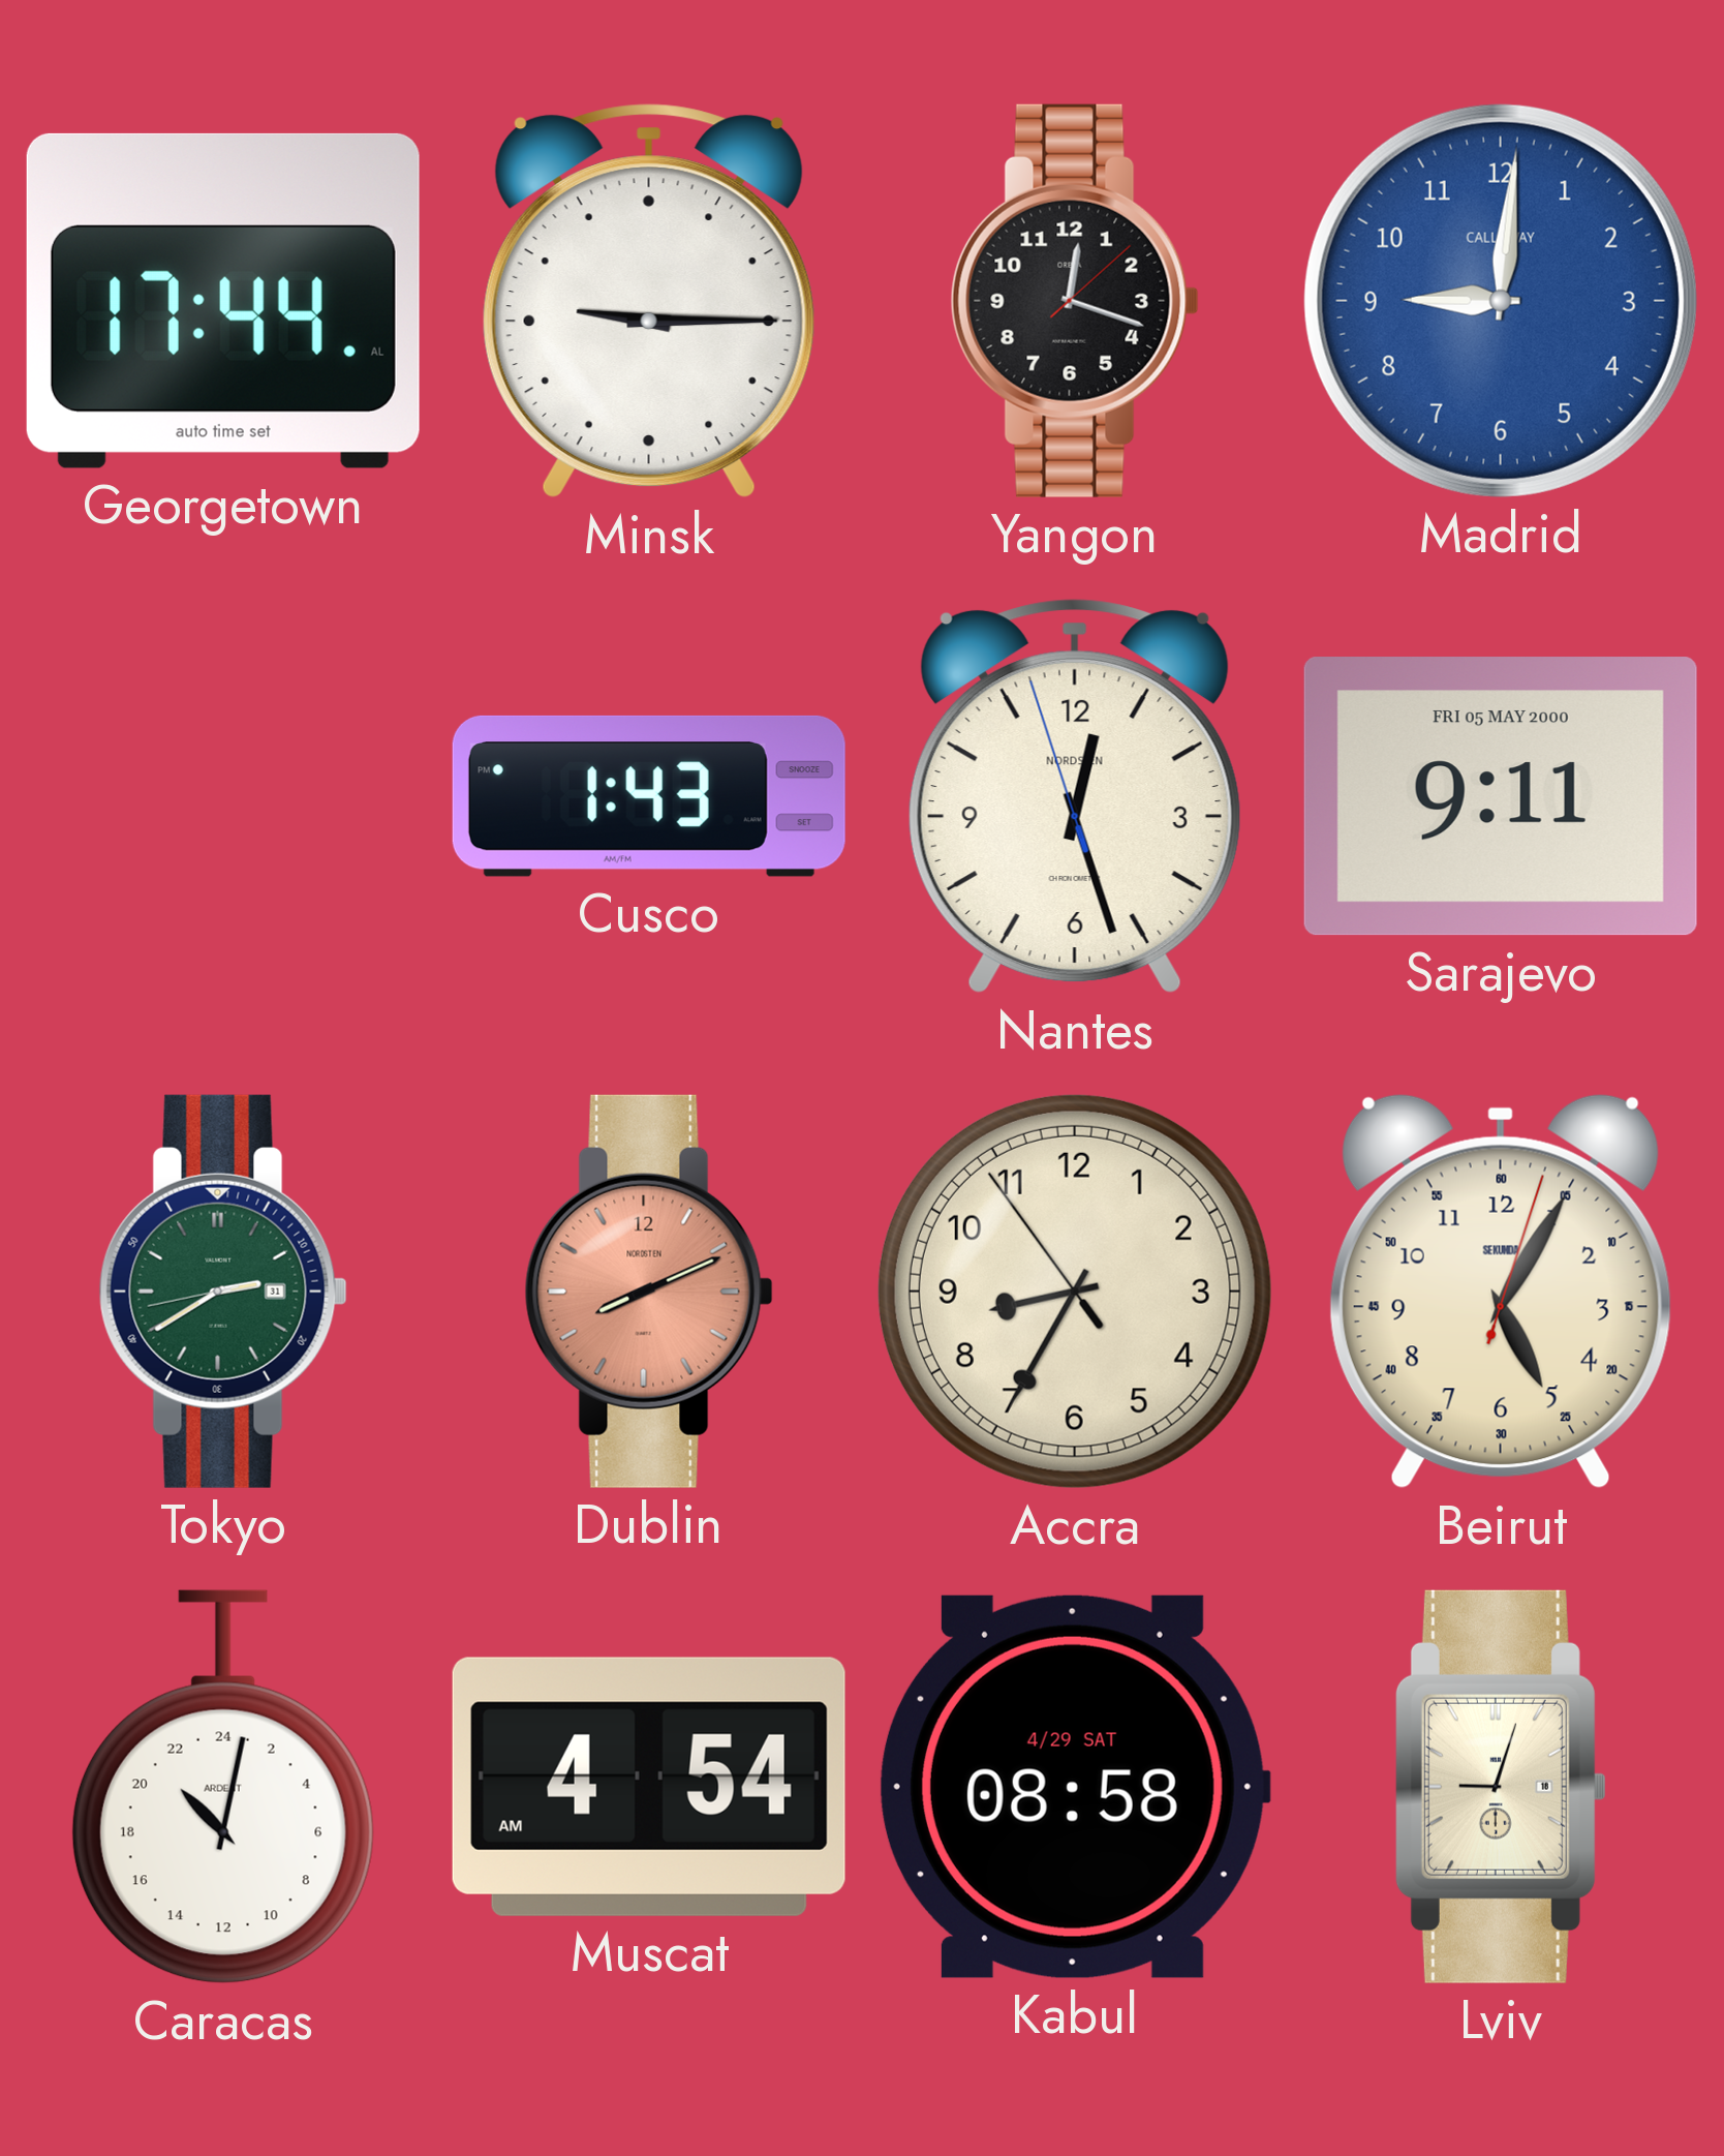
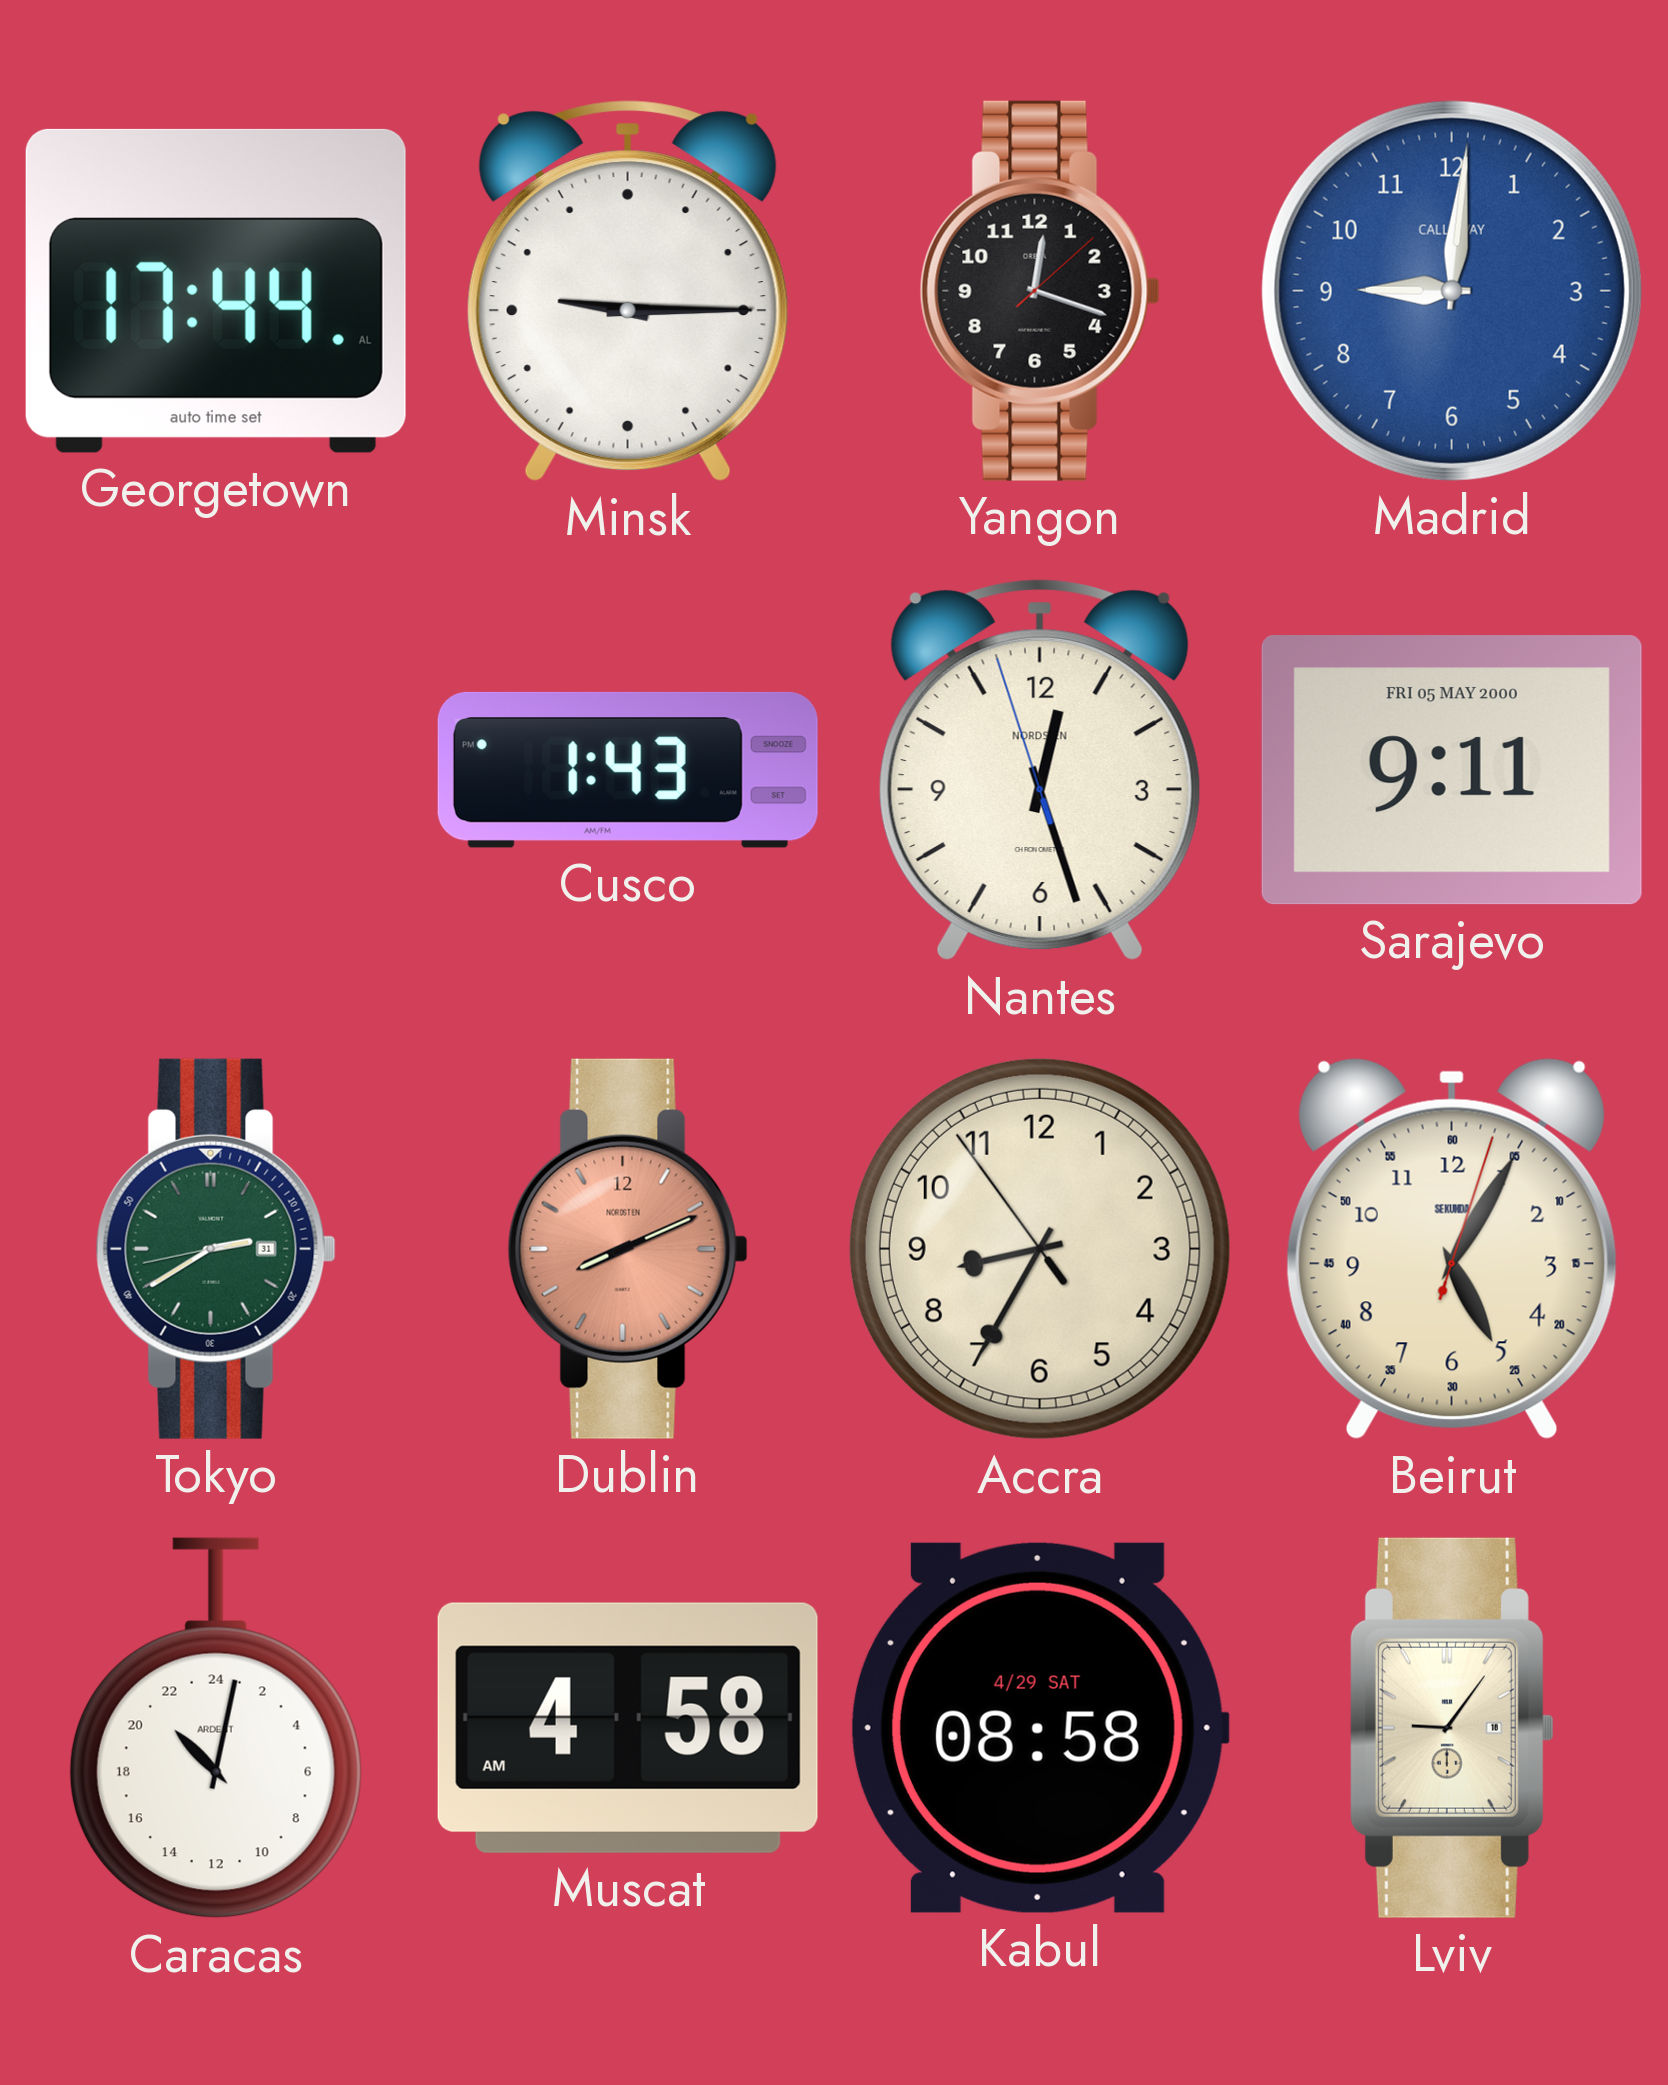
Muscat: 4:54 -> 4:58 (628, 1728)
Lviv: 9:03 -> 9:06 (1452, 1728)
